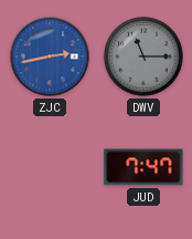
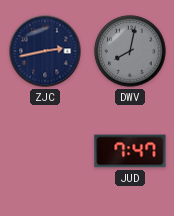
ZJC dial: blue -> navy (45, 51)
DWV: 11:15 -> 8:02 (130, 51)
